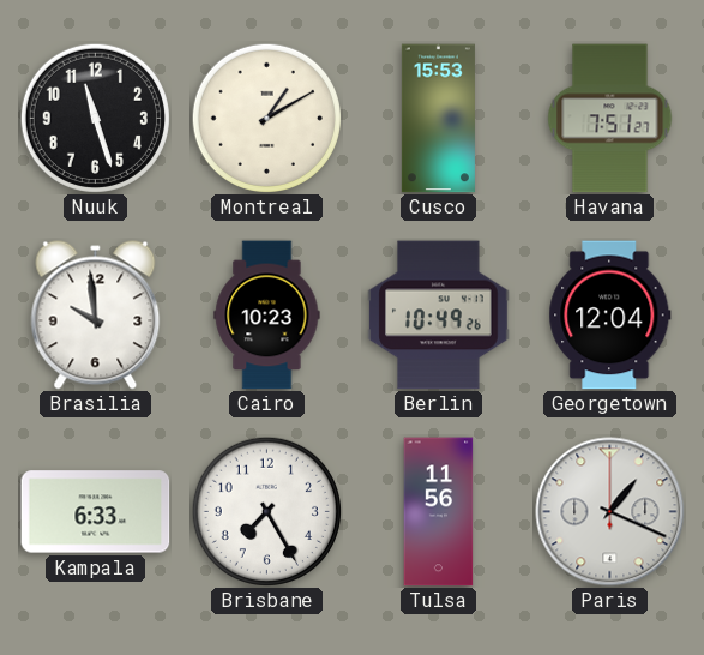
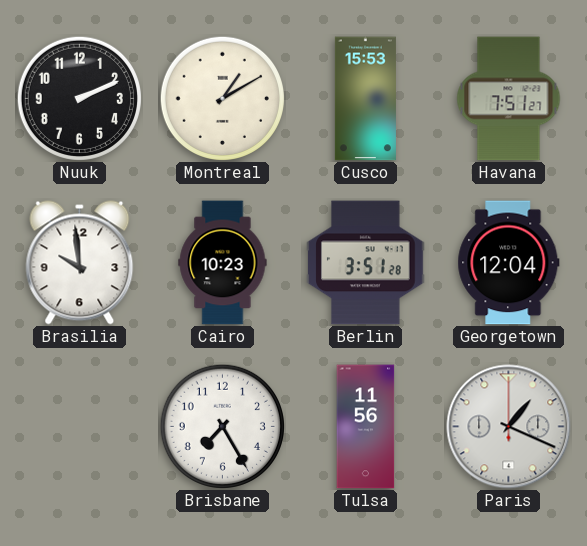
Nuuk: 11:27 -> 2:11 (79, 98)
Berlin: 10:49 -> 3:51 (366, 263)
Kampala: 6:33 -> none (96, 512)
